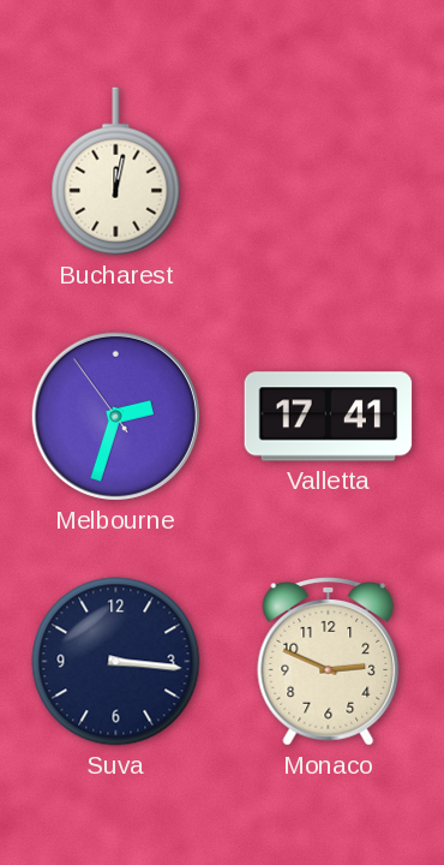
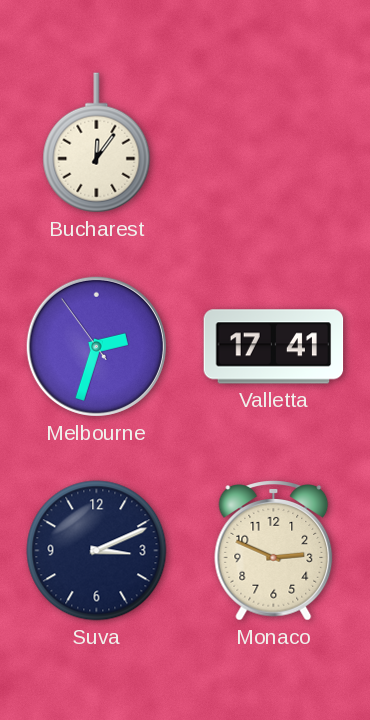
Bucharest: 12:02 -> 12:06 (97, 143)
Suva: 3:16 -> 3:11 (97, 551)
